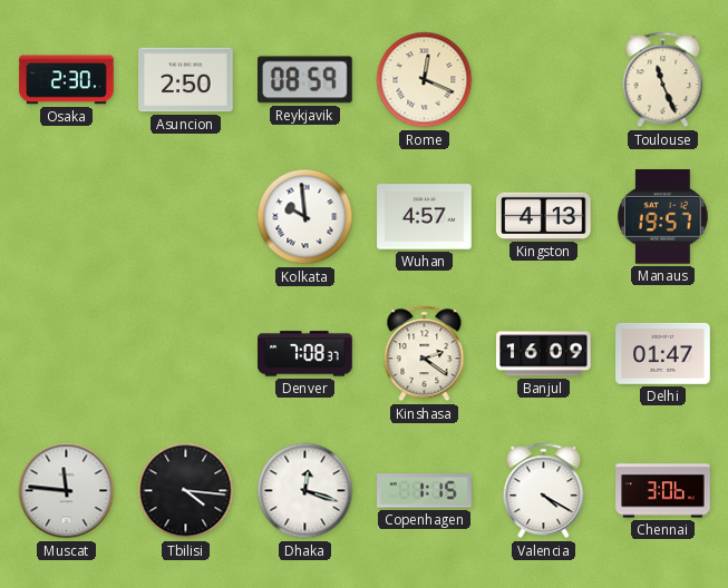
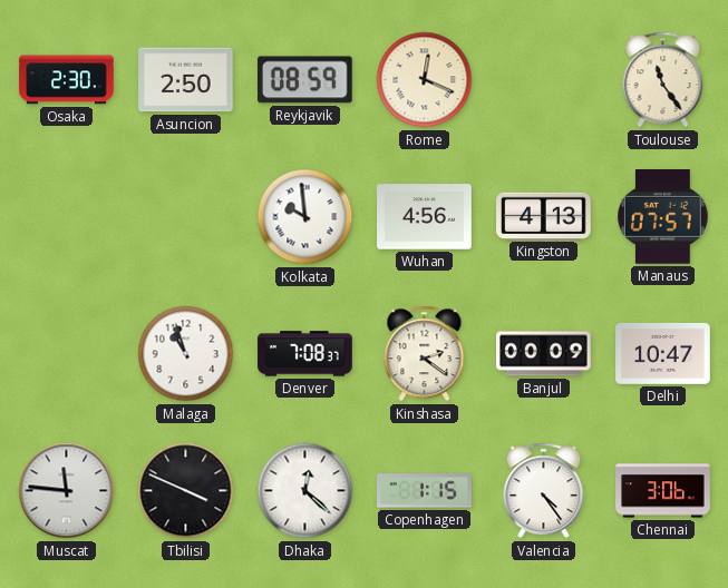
Toulouse: 11:26 -> 11:24 (663, 80)
Wuhan: 4:57 -> 4:56 (425, 217)
Manaus: 19:57 -> 07:57 (663, 217)
Malaga: none -> 10:57 (186, 354)
Banjul: 16:09 -> 00:09 (544, 354)
Delhi: 01:47 -> 10:47 (663, 353)
Tbilisi: 4:16 -> 3:49 (186, 491)
Dhaka: 12:18 -> 12:22 (305, 491)
Valencia: 4:20 -> 4:24 (544, 491)
